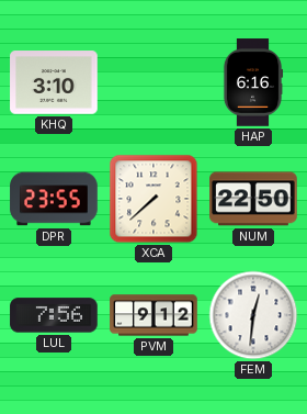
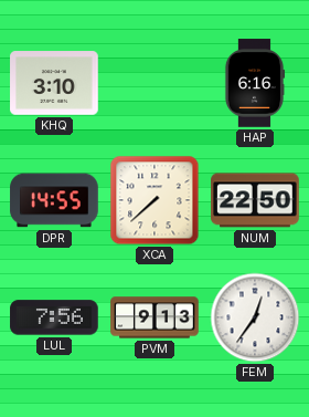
DPR: 23:55 -> 14:55 (54, 200)
PVM: 9:12 -> 9:13 (154, 317)
FEM: 12:31 -> 12:36 (255, 317)
